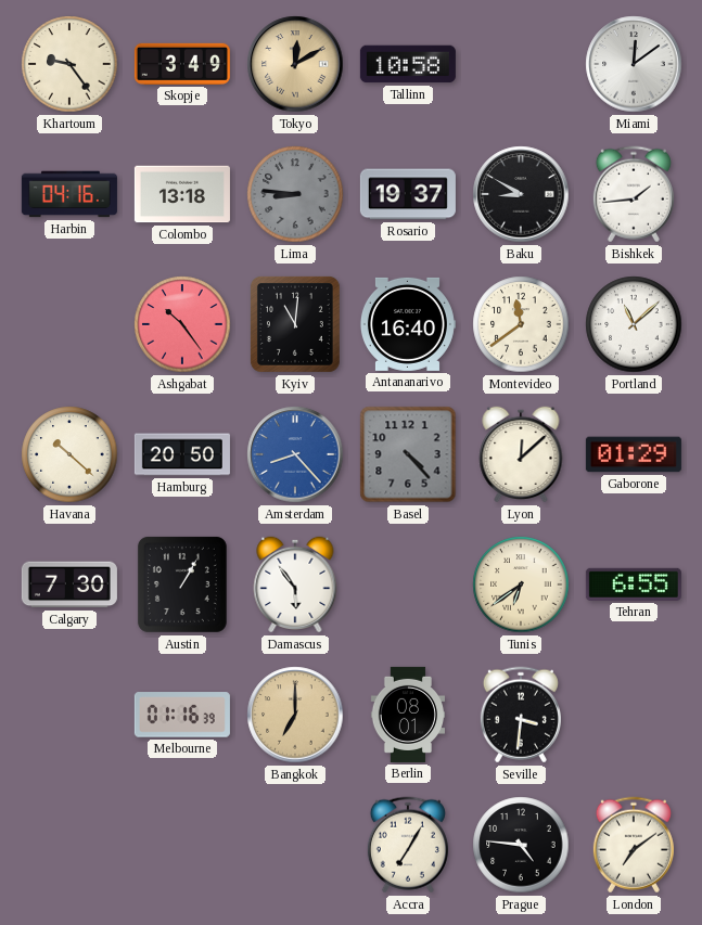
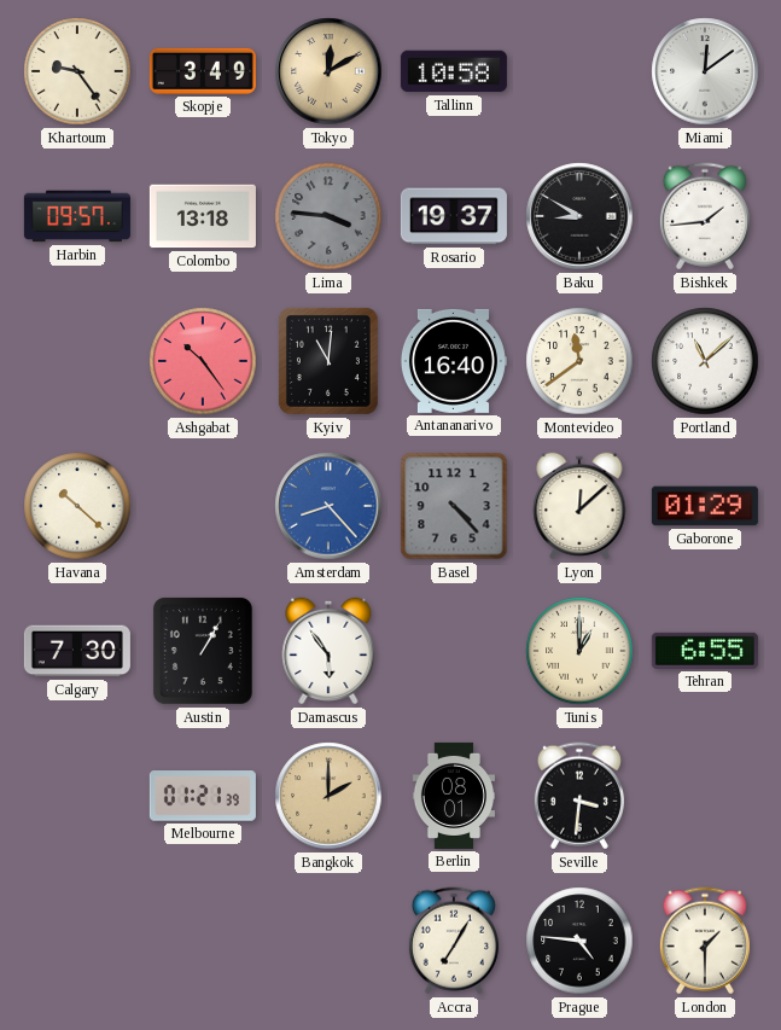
Harbin: 04:16 -> 09:57 (77, 216)
Lima: 8:46 -> 3:46 (328, 216)
Hamburg: 20:50 -> none (182, 454)
Tunis: 6:39 -> 1:00 (579, 651)
Melbourne: 01:16 -> 01:21 (203, 796)
Bangkok: 7:00 -> 2:00 (328, 796)
London: 7:09 -> 1:30 (705, 941)
